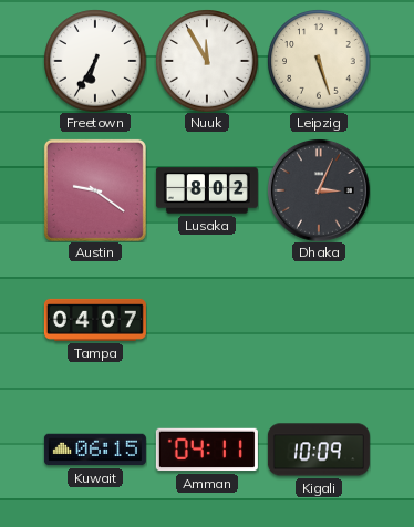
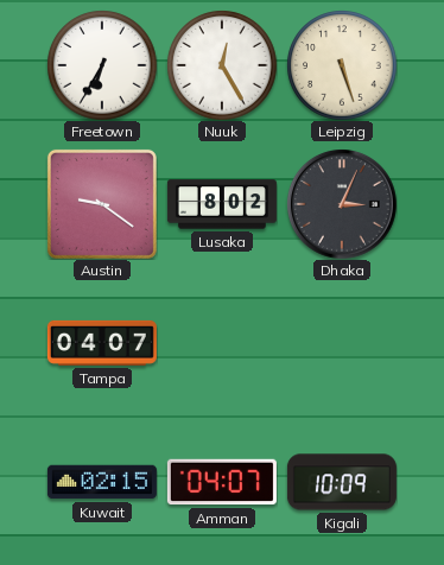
Nuuk: 11:55 -> 12:25 (222, 65)
Kuwait: 06:15 -> 02:15 (102, 482)
Amman: 04:11 -> 04:07 (222, 482)
